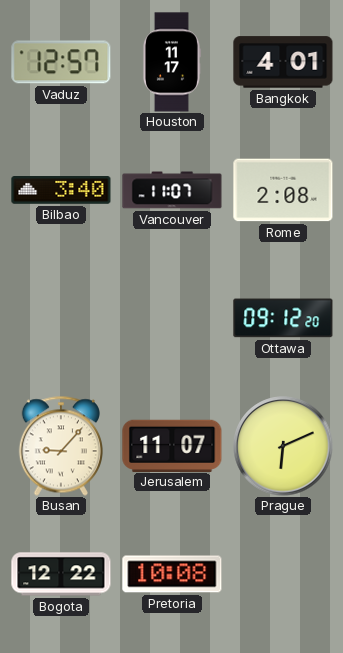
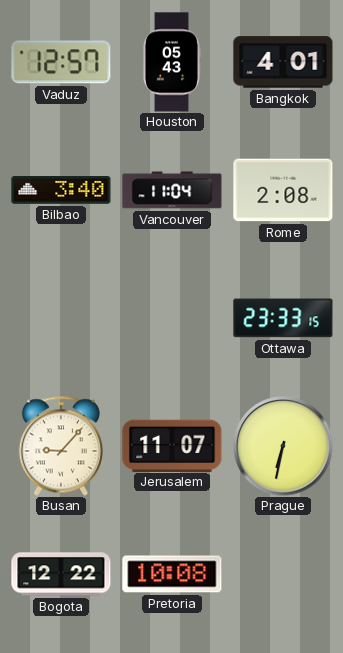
Houston: 11:17 -> 05:43 (171, 62)
Vancouver: 11:07 -> 11:04 (172, 190)
Ottawa: 09:12 -> 23:33 (283, 318)
Prague: 6:11 -> 6:32 (283, 446)
